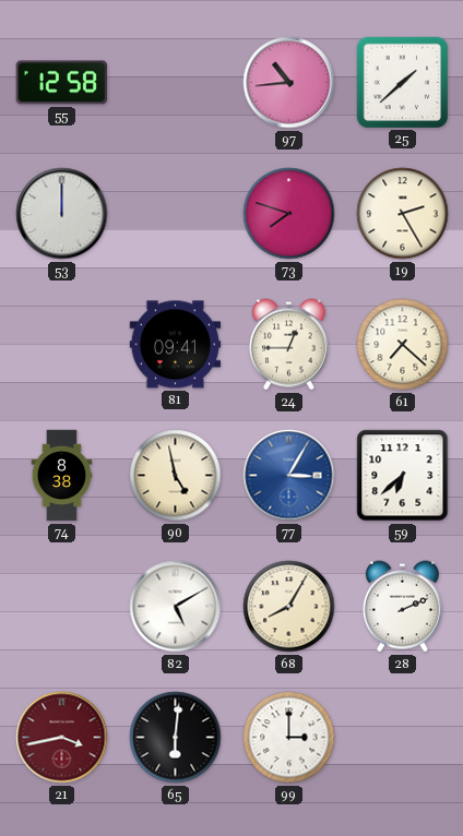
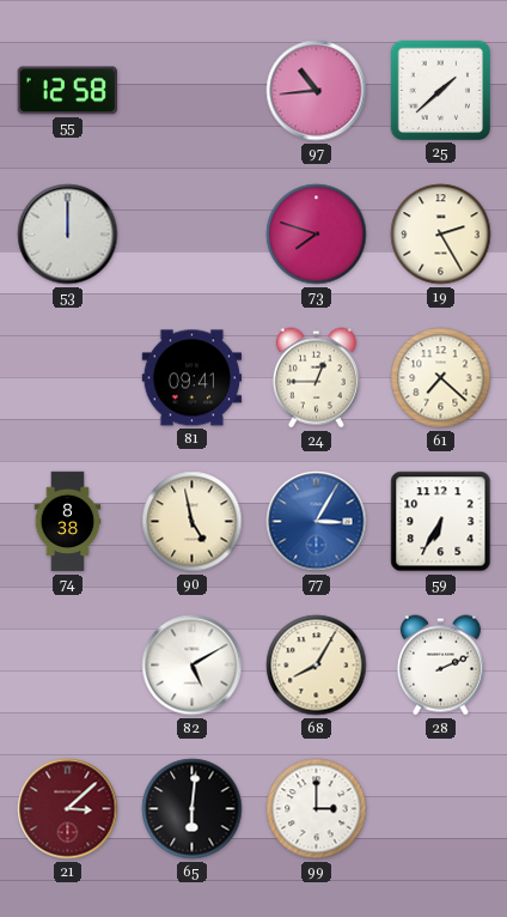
59: 6:38 -> 6:35 (441, 522)
21: 3:43 -> 3:08 (68, 809)
